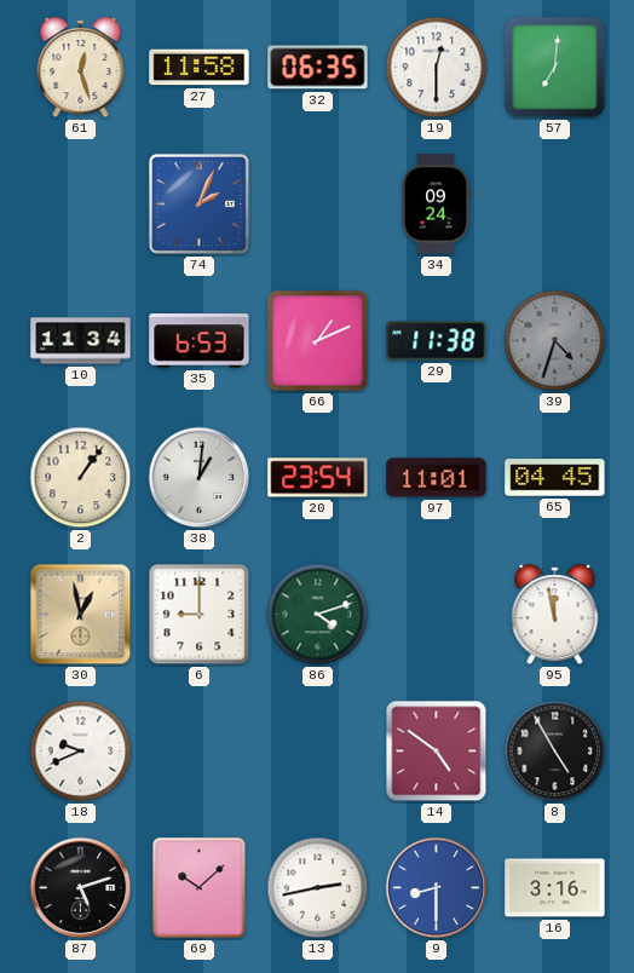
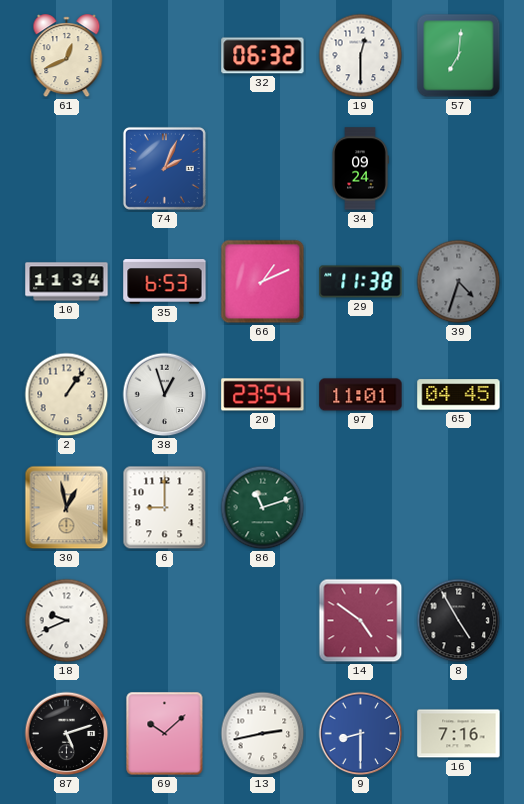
61: 12:27 -> 12:41 (67, 56)
27: 11:58 -> none (200, 68)
32: 06:35 -> 06:32 (263, 56)
38: 1:01 -> 12:57 (165, 395)
86: 4:12 -> 11:12 (263, 508)
95: 11:58 -> none (555, 615)
16: 3:16 -> 7:16 (459, 734)
